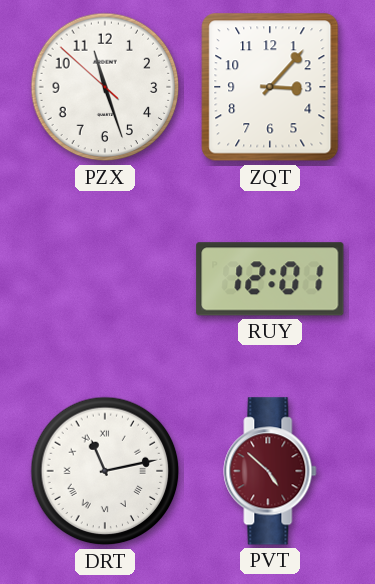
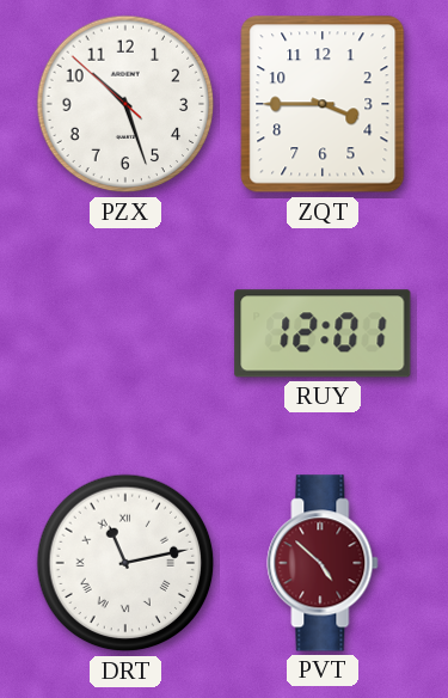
PZX: 11:26 -> 10:26 (125, 104)
ZQT: 3:07 -> 3:45 (323, 104)
